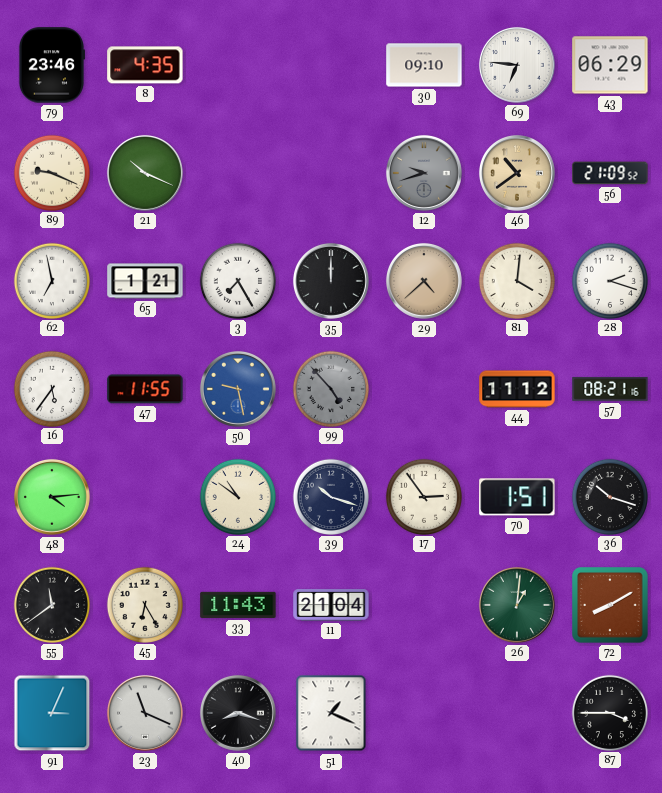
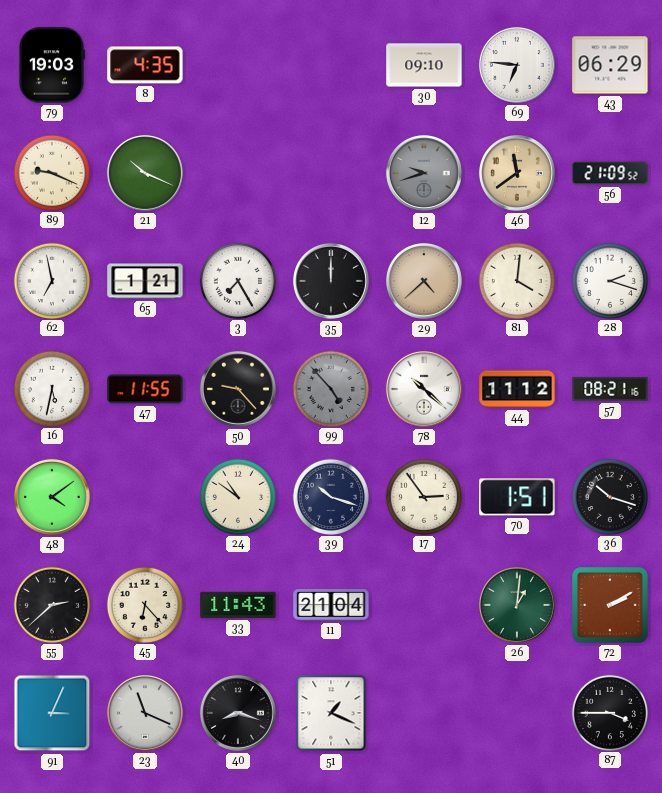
79: 23:46 -> 19:03 (51, 65)
46: 10:39 -> 11:39 (517, 173)
16: 5:36 -> 5:32 (51, 388)
50: 9:28 -> 9:23 (238, 389)
50 dial: blue -> black (238, 389)
78: none -> 10:22 (424, 389)
48: 4:14 -> 4:09 (52, 497)
55: 11:39 -> 2:38 (51, 604)
45: 6:25 -> 6:23 (144, 604)
72: 8:10 -> 2:10 (610, 605)
